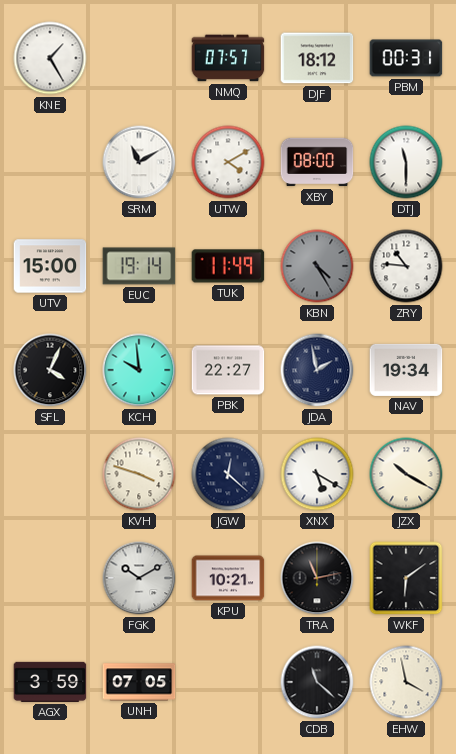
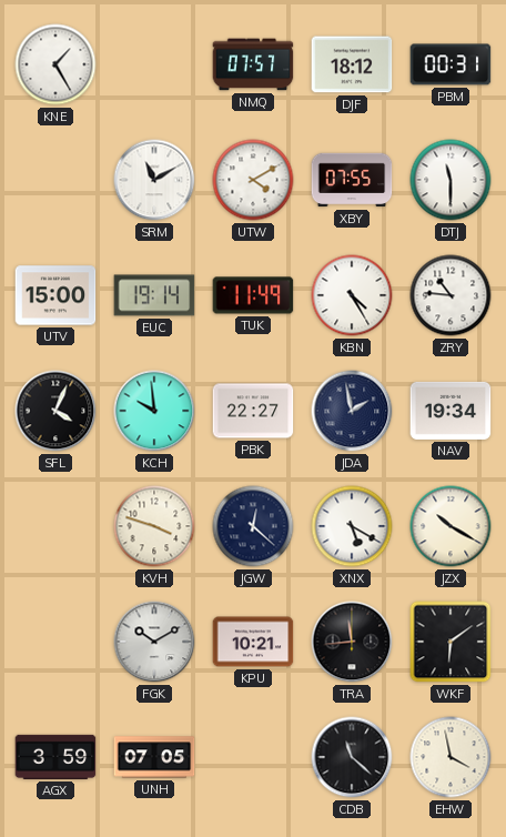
XBY: 08:00 -> 07:55 (352, 180)
KBN dial: grey -> white (352, 295)
TRA: 11:13 -> 11:44 (352, 642)
